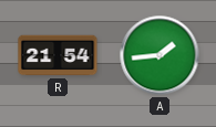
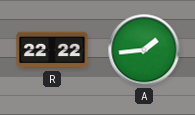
R: 21:54 -> 22:22 (52, 50)
